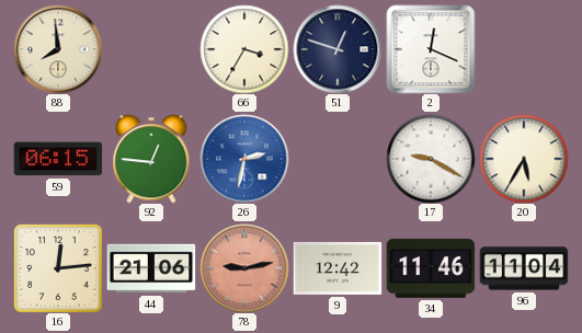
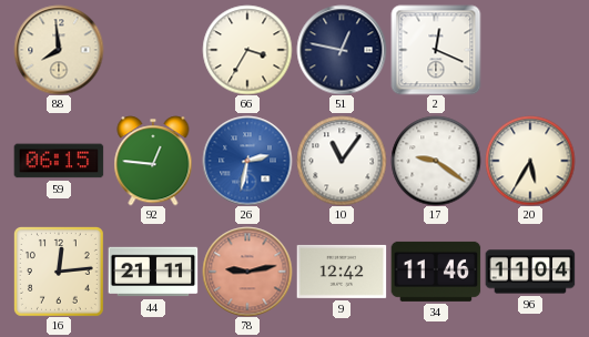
51: 12:48 -> 12:47 (342, 50)
10: none -> 11:06 (342, 161)
17: 9:20 -> 9:21 (436, 161)
44: 21:06 -> 21:11 (153, 272)
